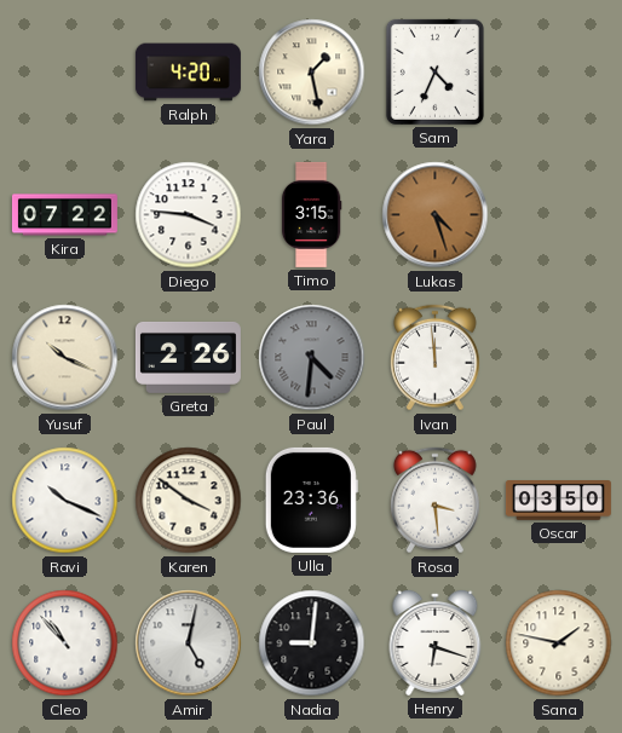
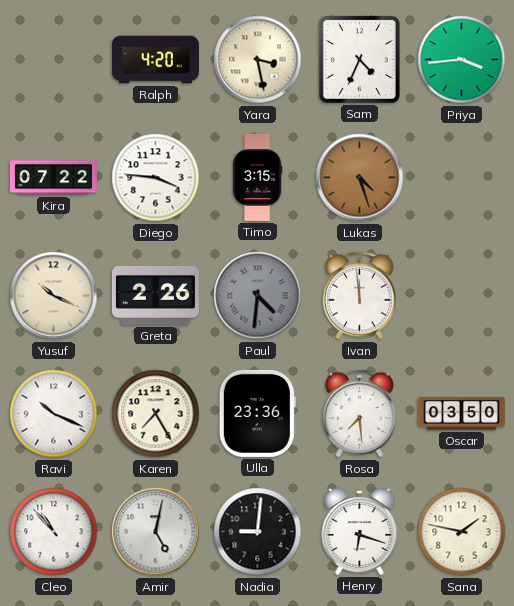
Yara: 1:28 -> 3:28 (258, 60)
Priya: none -> 3:44 (462, 60)
Karen: 3:51 -> 7:25 (156, 414)
Rosa: 3:29 -> 7:29 (359, 414)
